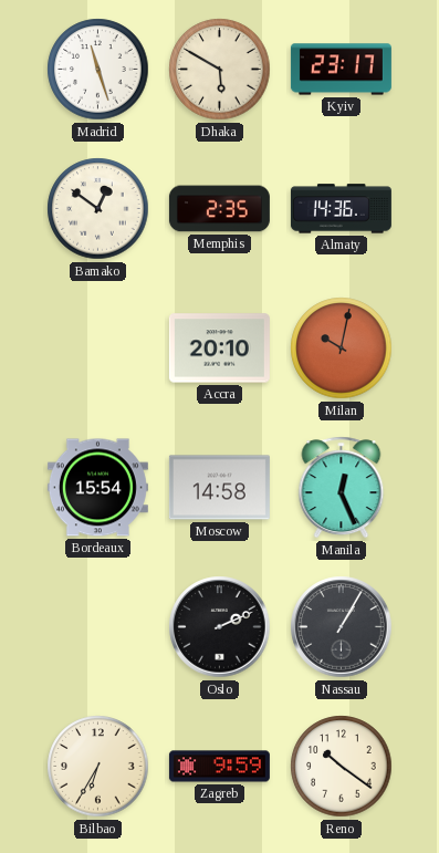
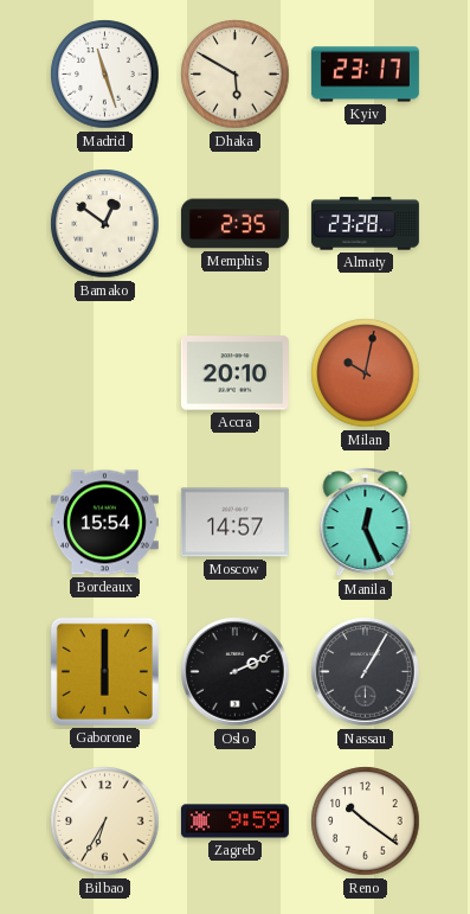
Almaty: 14:36 -> 23:28 (365, 224)
Moscow: 14:58 -> 14:57 (234, 523)
Gaborone: none -> 6:00 (104, 671)
